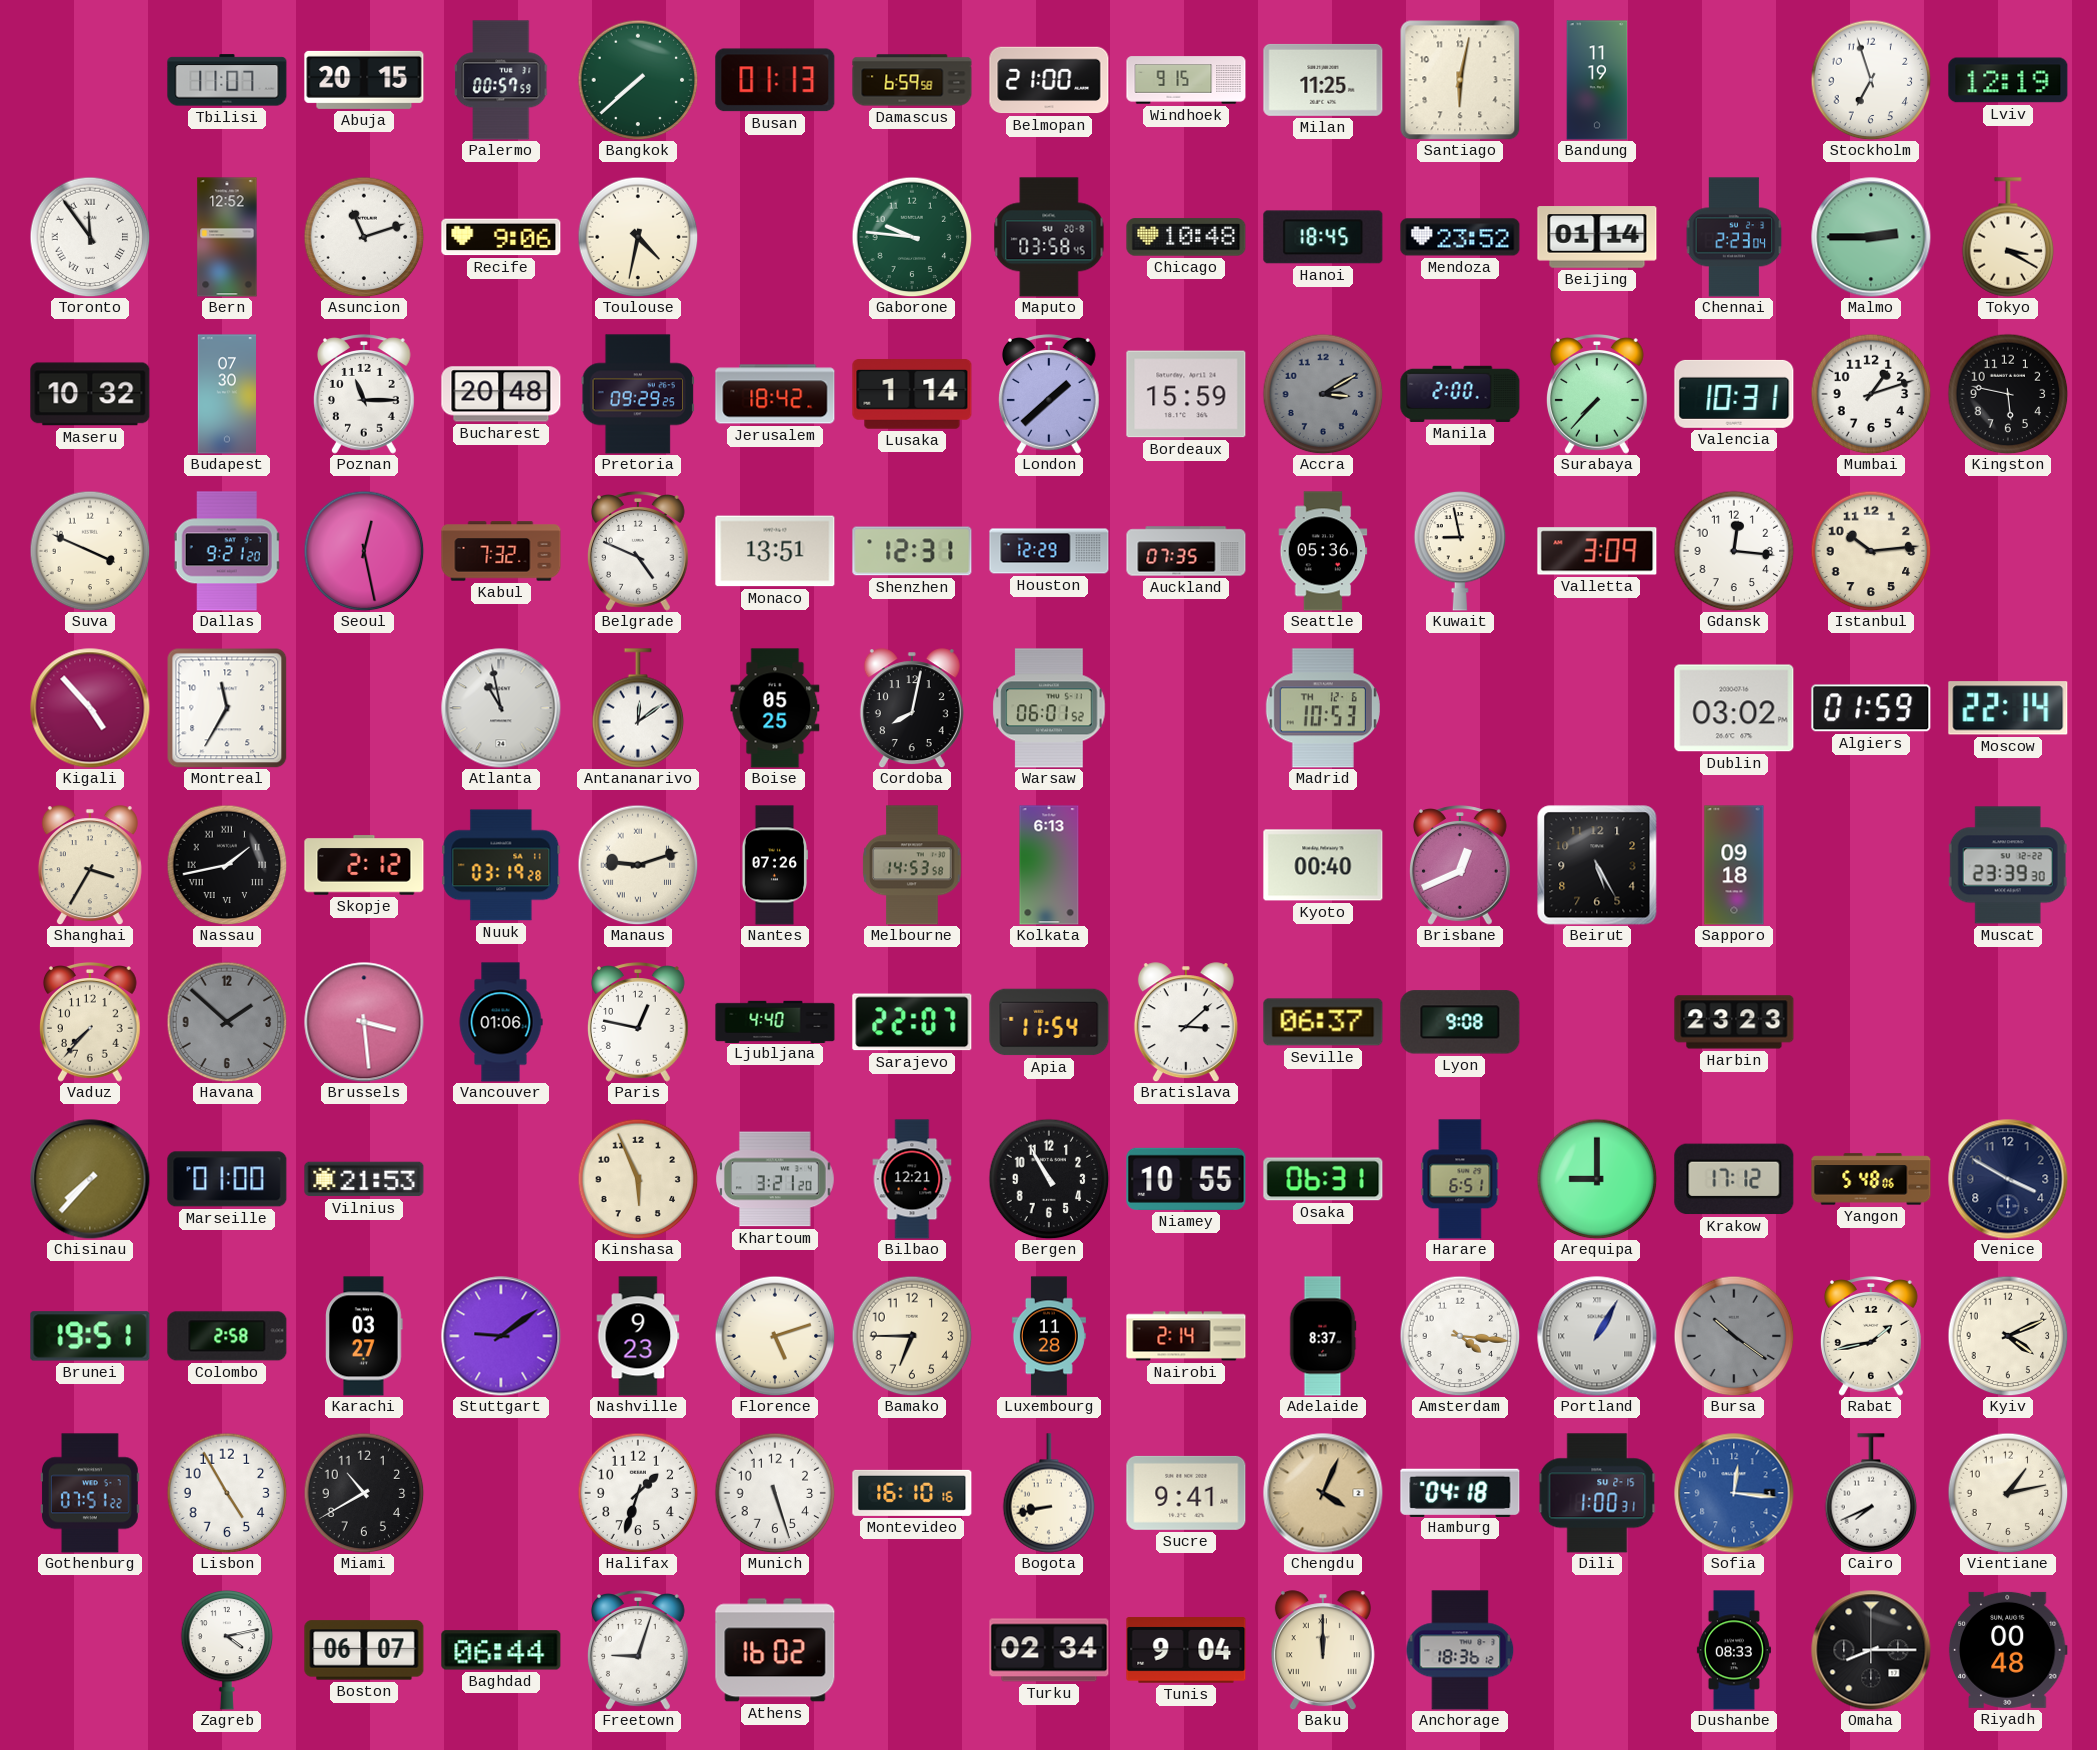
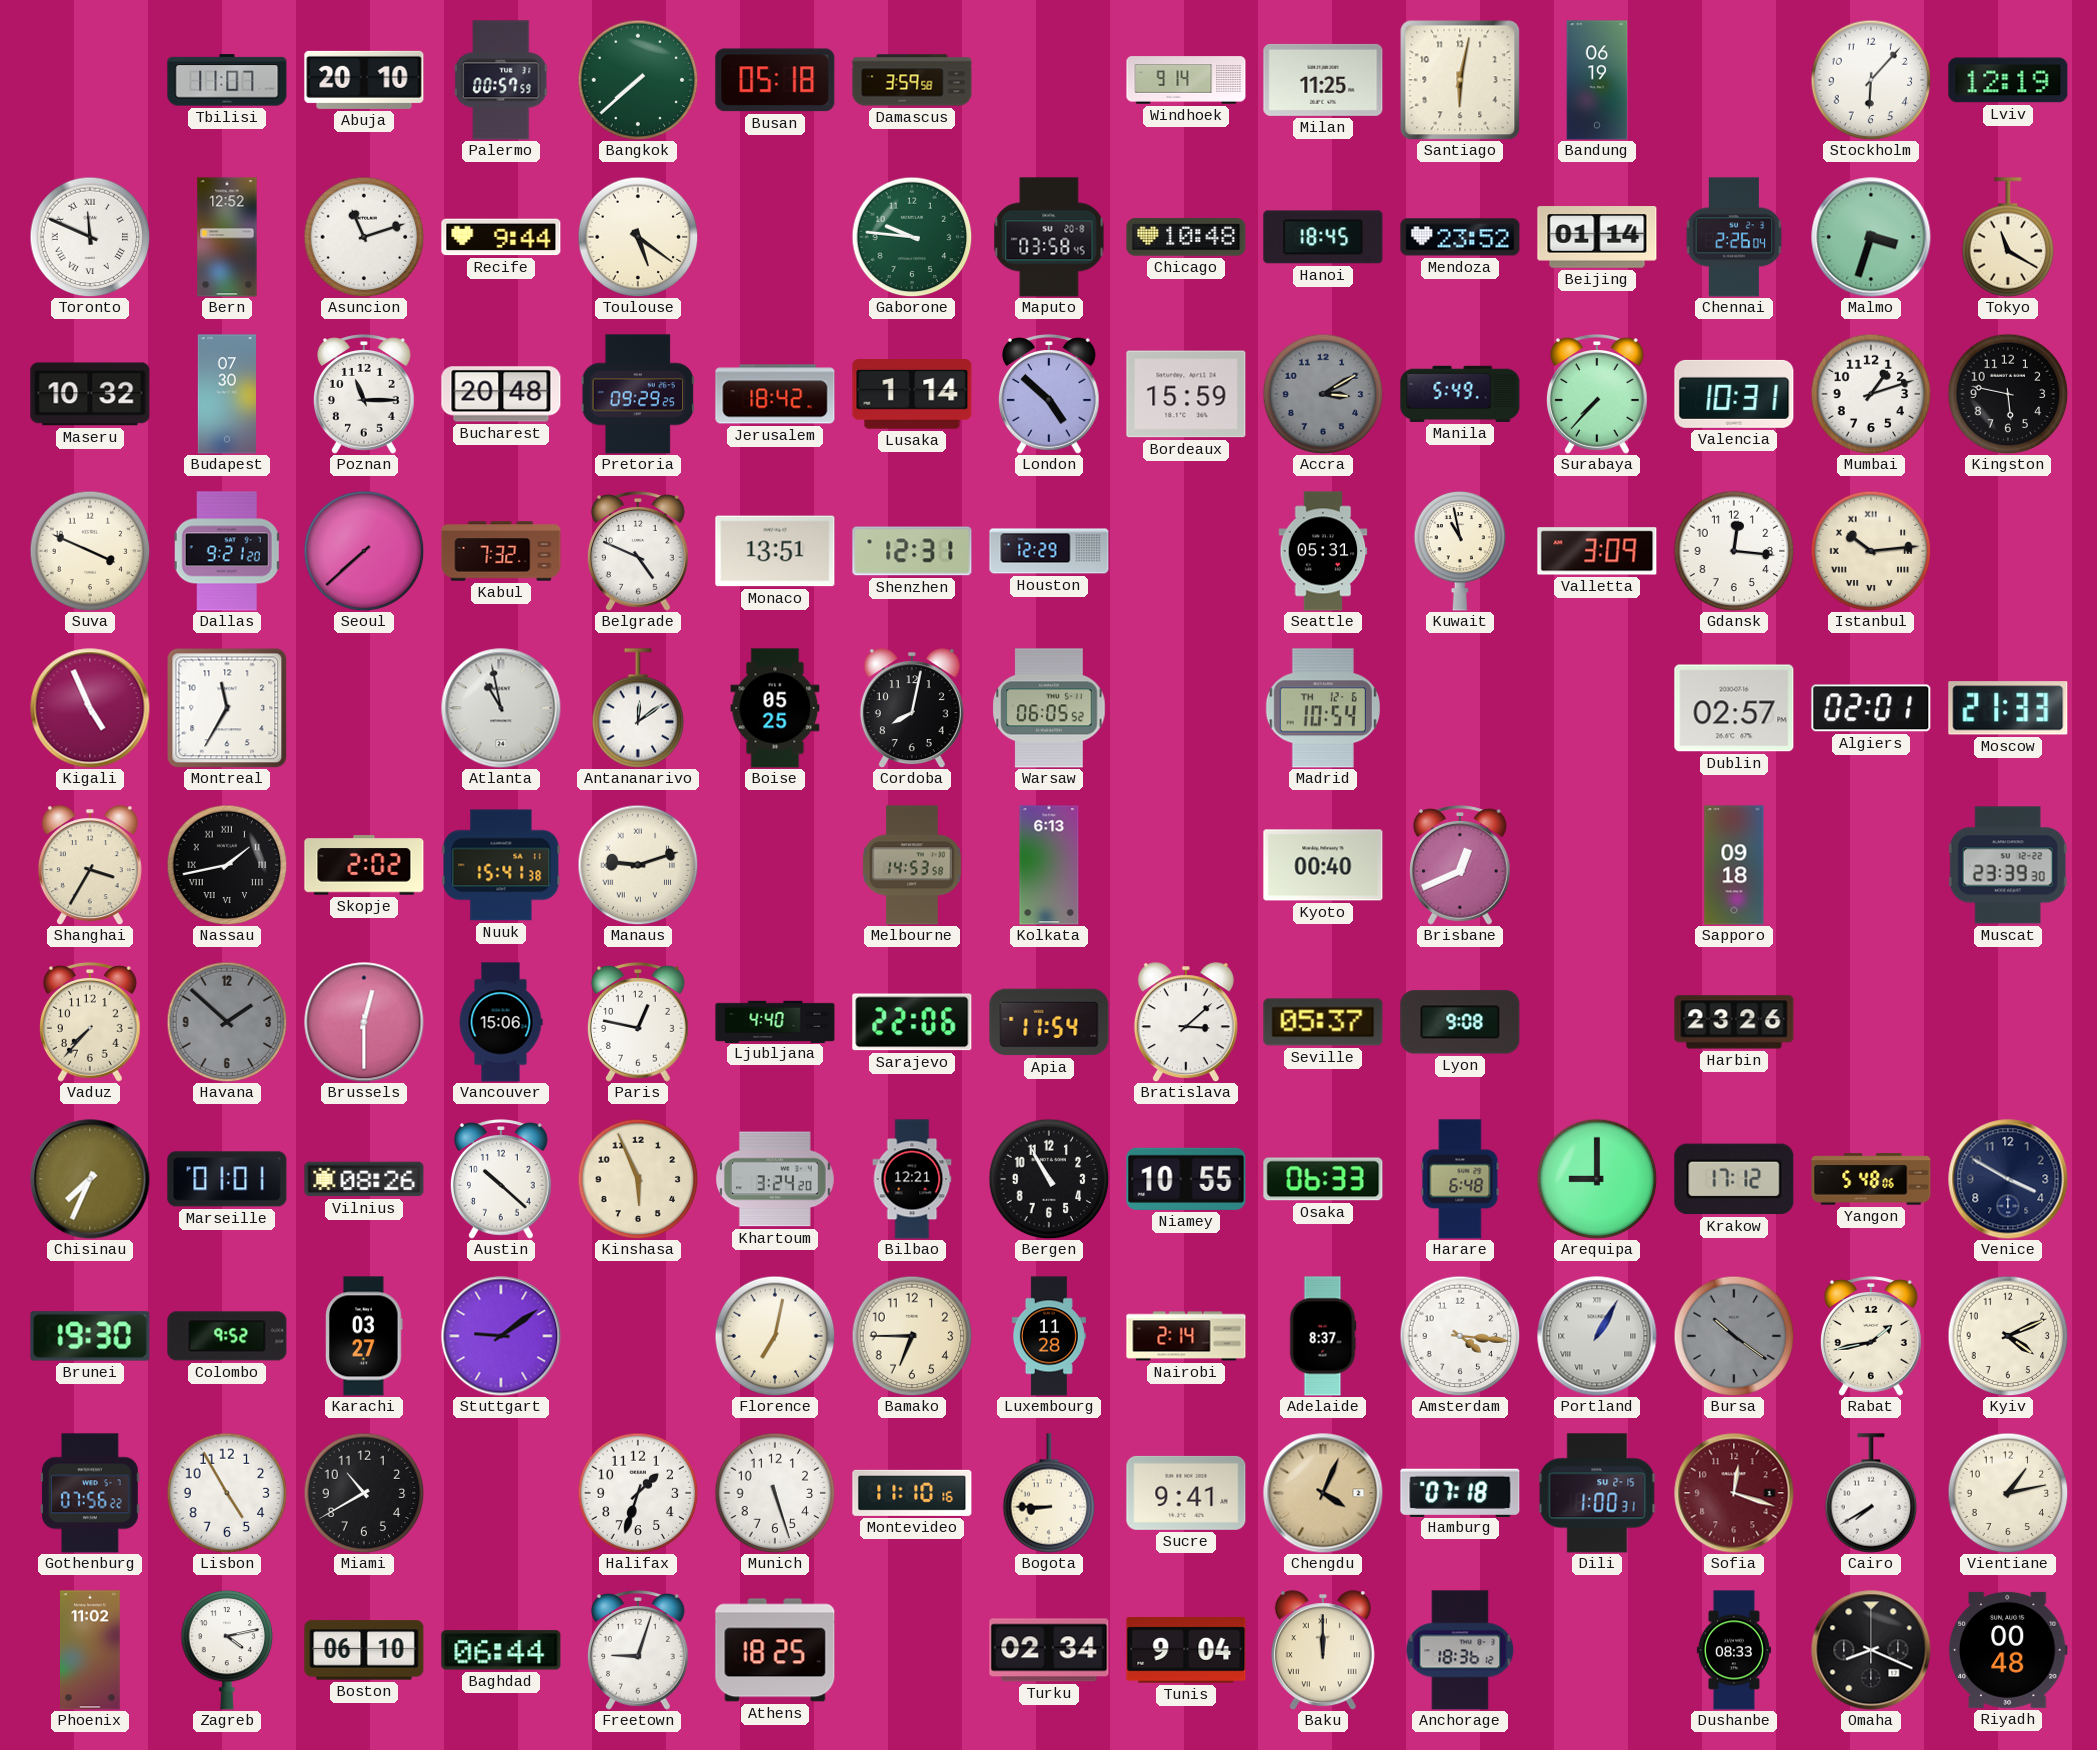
Abuja: 20:15 -> 20:10 (364, 80)
Busan: 01:13 -> 05:18 (775, 80)
Damascus: 6:59 -> 3:59 (912, 80)
Belmopan: 21:00 -> none (1049, 80)
Windhoek: 9:15 -> 9:14 (1186, 80)
Bandung: 11:19 -> 06:19 (1597, 80)
Stockholm: 6:57 -> 6:07 (1871, 80)
Toronto: 11:54 -> 11:49 (90, 237)
Recife: 9:06 -> 9:44 (501, 237)
Toulouse: 4:32 -> 5:21 (638, 237)
Chennai: 2:23 -> 2:26 (1734, 237)
Malmo: 2:45 -> 3:33 (1871, 237)
Tokyo: 3:20 -> 11:20 (2008, 237)
London: 1:38 -> 4:52 (1049, 394)
Manila: 2:00 -> 5:49 (1460, 394)
Seoul: 12:28 -> 7:38 (364, 551)
Auckland: 07:35 -> none (1186, 551)
Seattle: 05:36 -> 05:31 (1323, 551)
Kuwait: 8:58 -> 10:58 (1460, 551)
Istanbul numerals: Arabic -> Roman (1871, 551)
Kigali: 4:53 -> 4:56 (90, 708)
Warsaw: 06:01 -> 06:05 (1049, 708)
Madrid: 10:53 -> 10:54 (1323, 708)
Dublin: 03:02 -> 02:57 (1734, 708)
Algiers: 01:59 -> 02:01 (1871, 708)
Moscow: 22:14 -> 21:33 (2008, 708)
Skopje: 2:12 -> 2:02 (364, 865)
Nuuk: 03:19 -> 15:41 (501, 865)
Nantes: 07:26 -> none (775, 865)
Beirut: 5:25 -> none (1597, 865)
Brussels: 3:29 -> 12:30 (364, 1022)
Vancouver: 01:06 -> 15:06 (501, 1022)
Sarajevo: 22:07 -> 22:06 (912, 1022)
Seville: 06:37 -> 05:37 (1323, 1022)
Harbin: 23:23 -> 23:26 (1734, 1022)
Chisinau: 7:37 -> 7:34 (90, 1179)
Marseille: 01:00 -> 01:01 (227, 1179)
Vilnius: 21:53 -> 08:26 (364, 1179)
Austin: none -> 10:22 (501, 1179)
Khartoum: 3:21 -> 3:24 (776, 1179)
Osaka: 06:31 -> 06:33 (1323, 1179)
Harare: 6:51 -> 6:48 (1460, 1179)
Brunei: 19:51 -> 19:30 (90, 1336)
Colombo: 2:58 -> 9:52 (227, 1336)
Nashville: 9:23 -> none (638, 1336)
Florence: 5:12 -> 7:02 (775, 1336)
Gothenburg: 07:51 -> 07:56 (90, 1493)
Montevideo: 16:10 -> 11:10 (912, 1493)
Bogota: 8:43 -> 8:45 (1049, 1493)
Hamburg: 04:18 -> 07:18 (1460, 1492)
Sofia: 12:16 -> 12:18 (1734, 1493)
Sofia dial: blue -> burgundy (1734, 1493)
Cairo: 7:41 -> 7:40 (1871, 1493)
Phoenix: none -> 11:02 (90, 1650)
Boston: 06:07 -> 06:10 (364, 1650)
Athens: 16:02 -> 18:25 (775, 1650)
Omaha: 8:15 -> 8:19 (1871, 1650)
